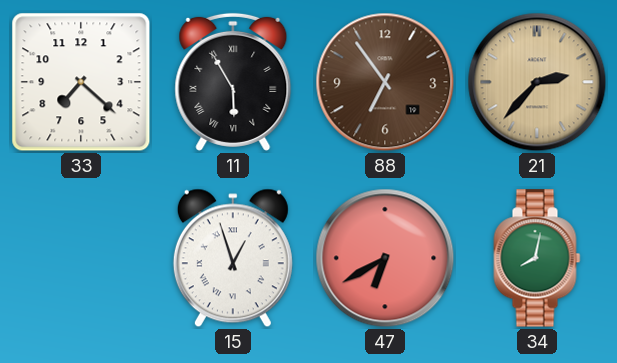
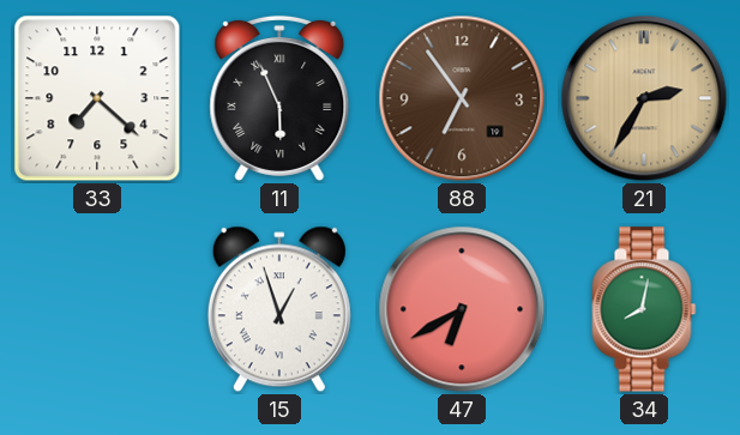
11: 5:55 -> 5:56 (279, 98)
21: 2:37 -> 2:35 (644, 98)
